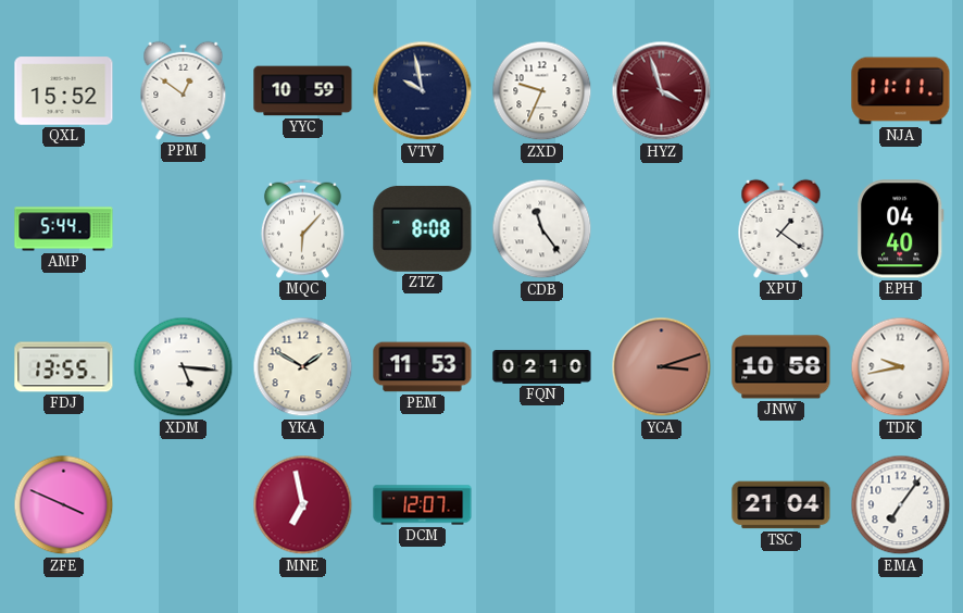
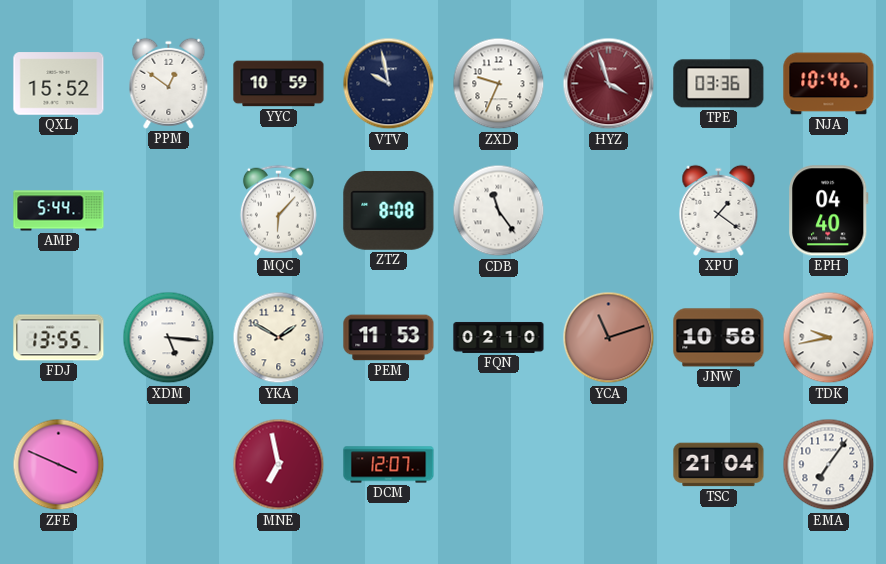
TPE: none -> 03:36 (719, 84)
NJA: 11:11 -> 10:46 (829, 84)
YCA: 3:12 -> 11:12 (609, 338)
